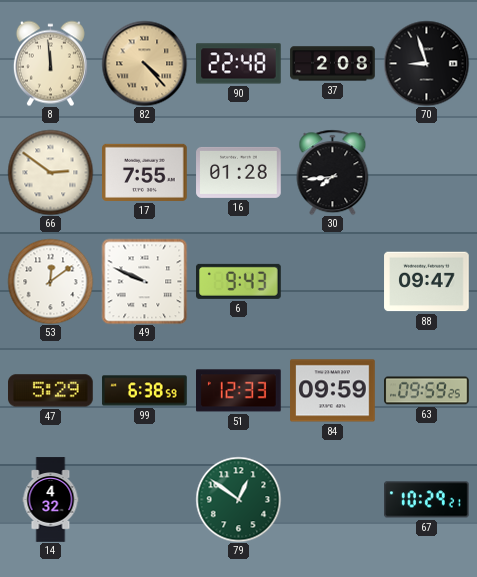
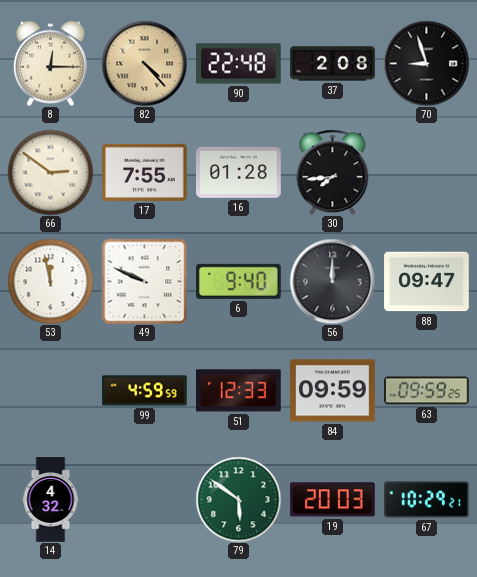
8: 11:59 -> 12:15 (50, 63)
53: 12:09 -> 11:58 (50, 281)
6: 9:43 -> 9:40 (239, 281)
56: none -> 12:00 (332, 281)
47: 5:29 -> none (51, 391)
99: 6:38 -> 4:59 (145, 391)
79: 12:51 -> 5:51 (238, 499)
19: none -> 20:03 (333, 500)
